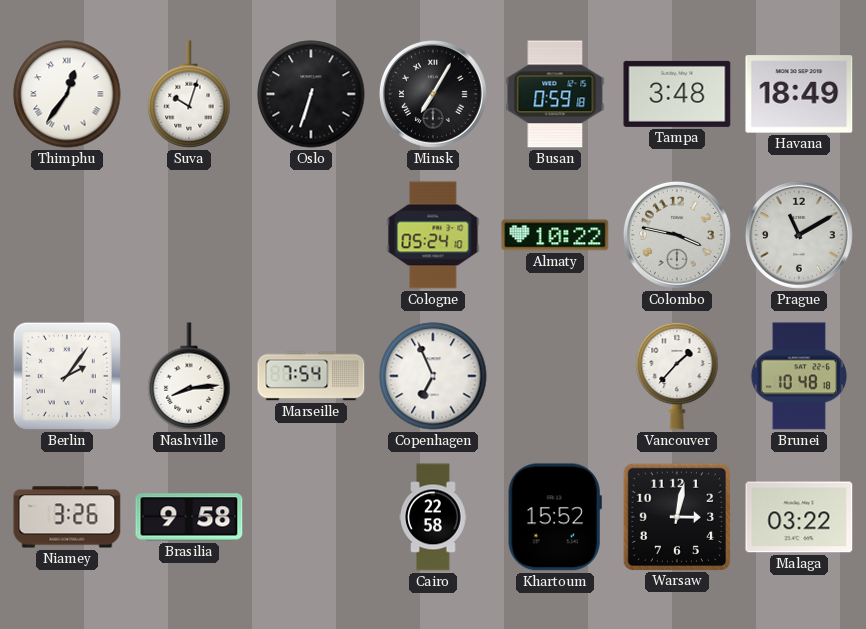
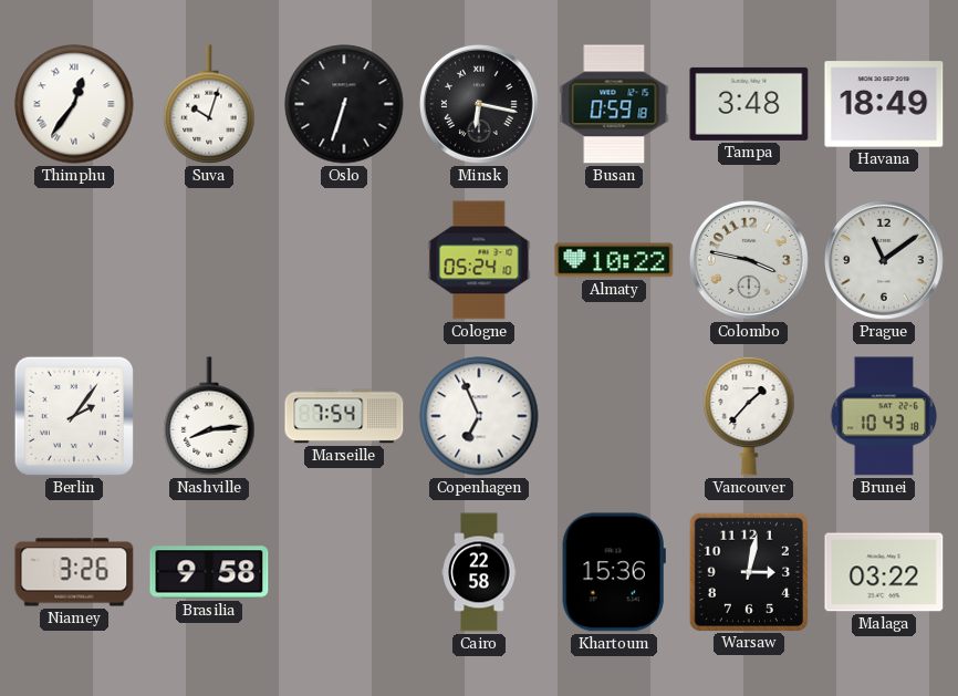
Minsk: 7:05 -> 6:17 (479, 104)
Prague: 11:10 -> 11:09 (884, 260)
Brunei: 10:48 -> 10:43 (883, 416)
Khartoum: 15:52 -> 15:36 (614, 572)
